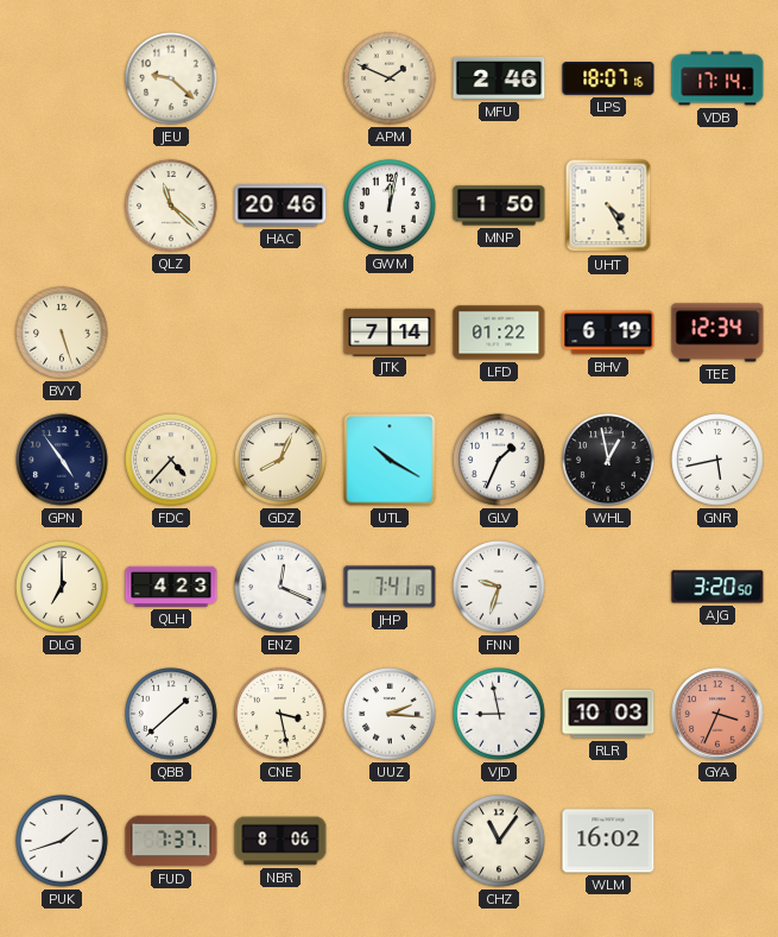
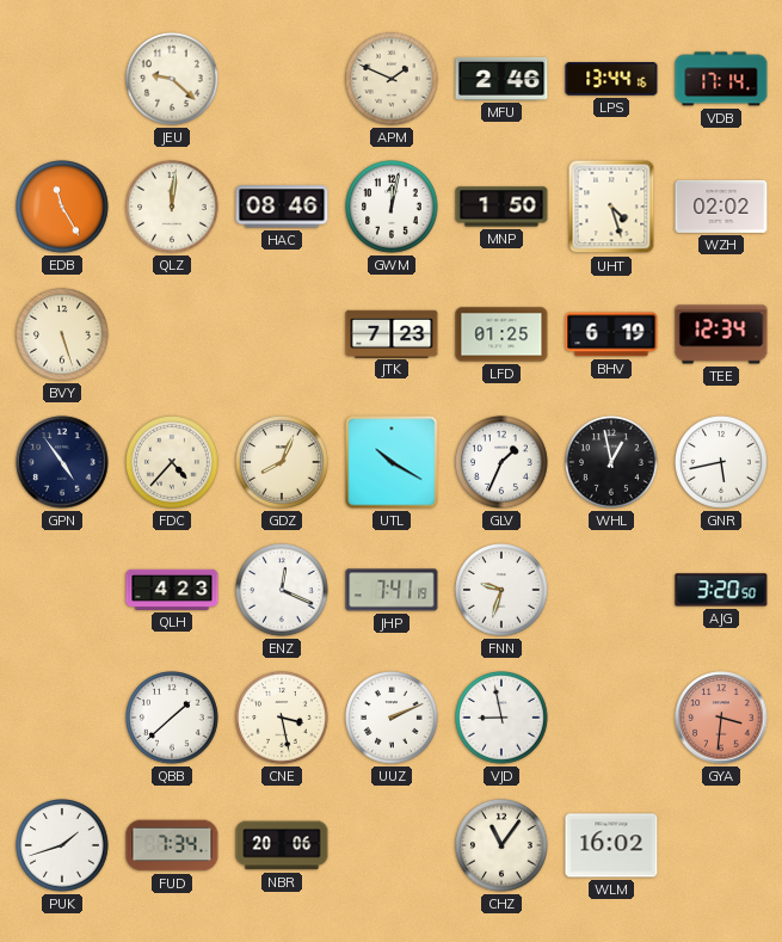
LPS: 18:07 -> 13:44 (611, 79)
EDB: none -> 11:25 (62, 207)
QLZ: 11:22 -> 12:01 (172, 207)
HAC: 20:46 -> 08:46 (282, 207)
UHT: 4:25 -> 4:27 (611, 207)
WZH: none -> 02:02 (721, 207)
JTK: 7:14 -> 7:23 (392, 333)
LFD: 01:22 -> 01:25 (501, 334)
DLG: 7:00 -> none (62, 587)
UUZ: 2:16 -> 2:11 (392, 718)
RLR: 10:03 -> none (608, 714)
GYA: 3:34 -> 3:31 (721, 718)
FUD: 7:37 -> 7:34 (172, 845)
NBR: 8:06 -> 20:06 (282, 845)
